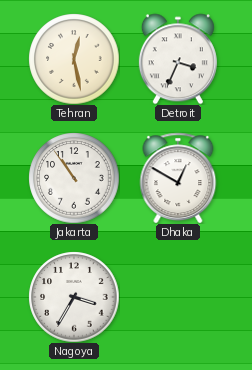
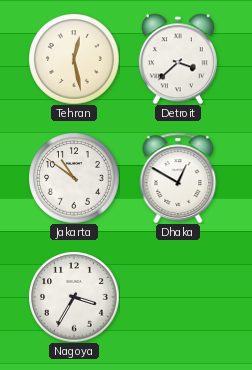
Detroit: 3:34 -> 3:38 (178, 59)
Jakarta: 10:54 -> 10:51 (74, 178)
